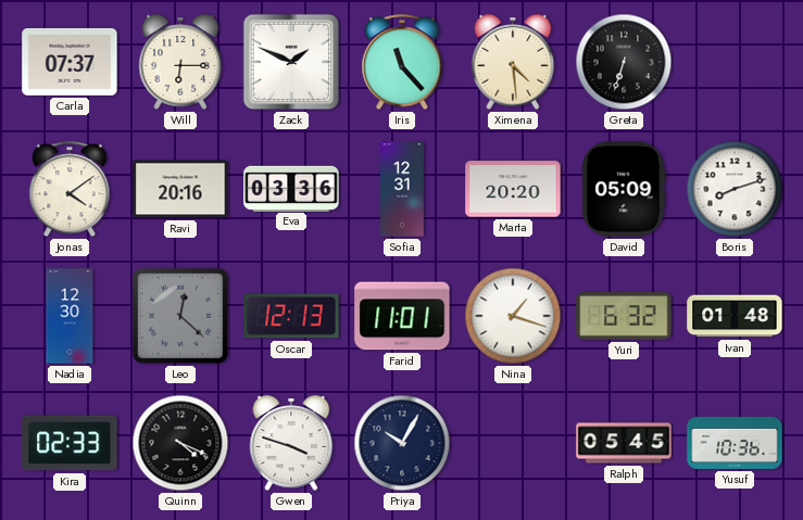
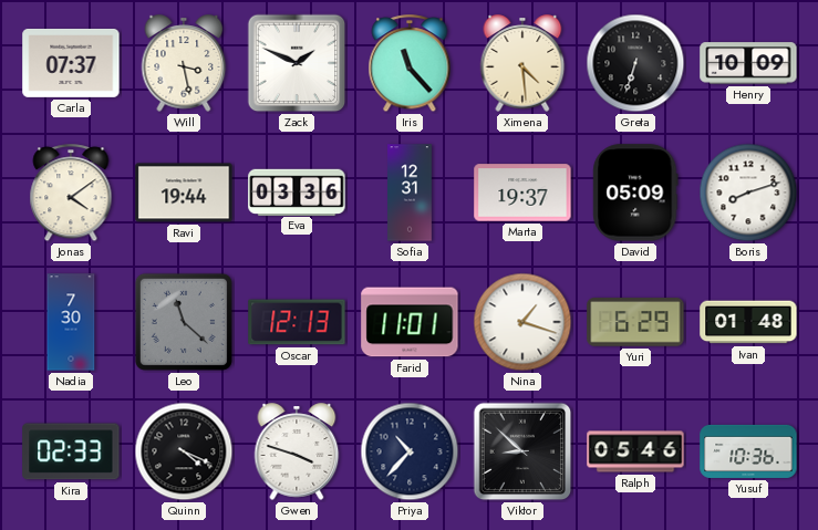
Will: 6:15 -> 3:28 (184, 63)
Henry: none -> 10:09 (748, 63)
Ravi: 20:16 -> 19:44 (184, 193)
Marta: 20:20 -> 19:37 (522, 193)
Nadia: 12:30 -> 7:30 (71, 322)
Leo: 12:22 -> 11:22 (184, 322)
Yuri: 6:32 -> 6:29 (635, 322)
Priya: 10:05 -> 10:37 (410, 451)
Viktor: none -> 8:52 (522, 451)
Ralph: 05:45 -> 05:46 (635, 451)
